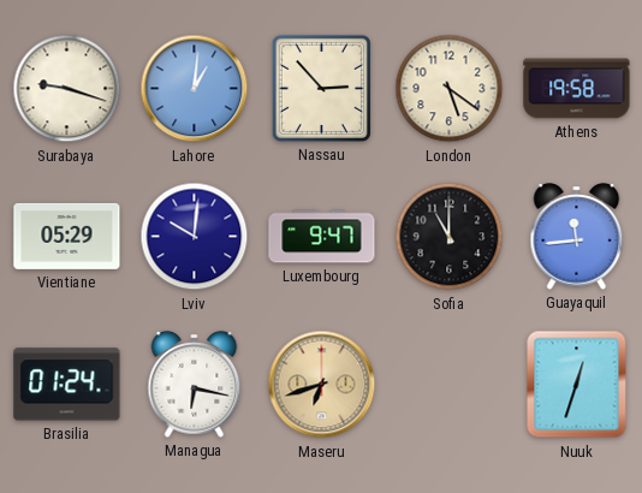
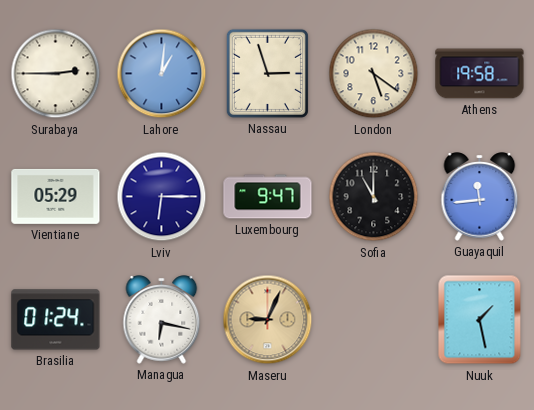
Surabaya: 9:18 -> 2:45 (56, 74)
Nassau: 2:53 -> 2:57 (267, 73)
Lviv: 10:01 -> 6:15 (162, 197)
Maseru: 6:42 -> 9:04 (268, 320)
Nuuk: 12:33 -> 1:28 (480, 320)
